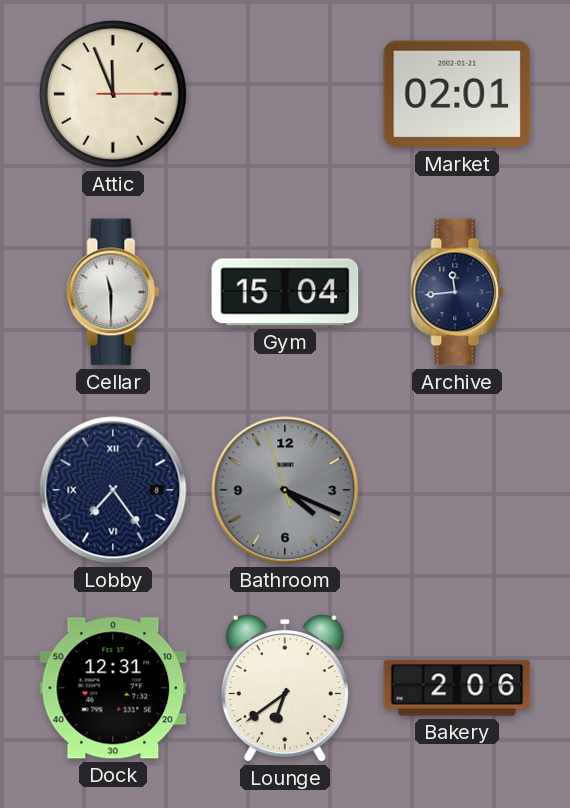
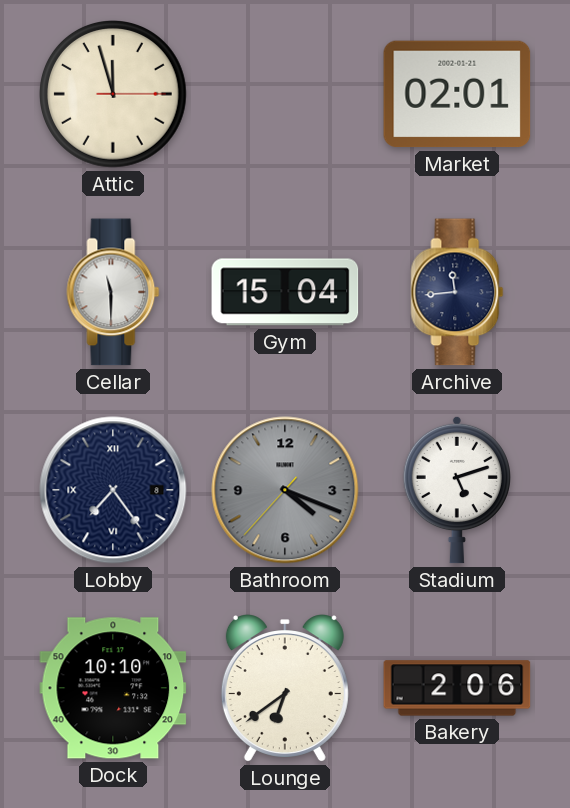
Attic: 11:56 -> 11:57 (114, 95)
Bathroom: 4:18:57 -> 4:18:37 (285, 490)
Stadium: none -> 5:12 (457, 490)
Dock: 12:31 -> 10:10 (113, 688)
